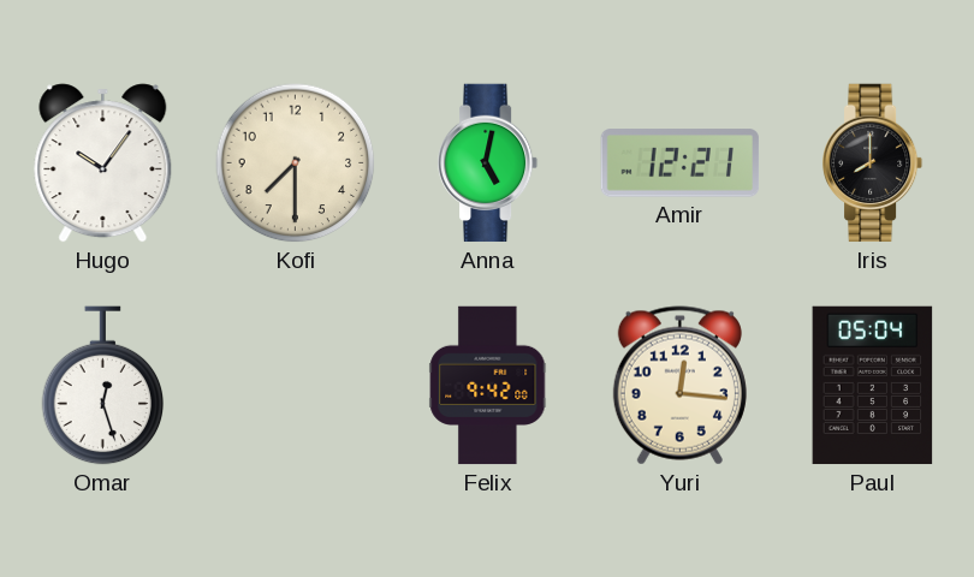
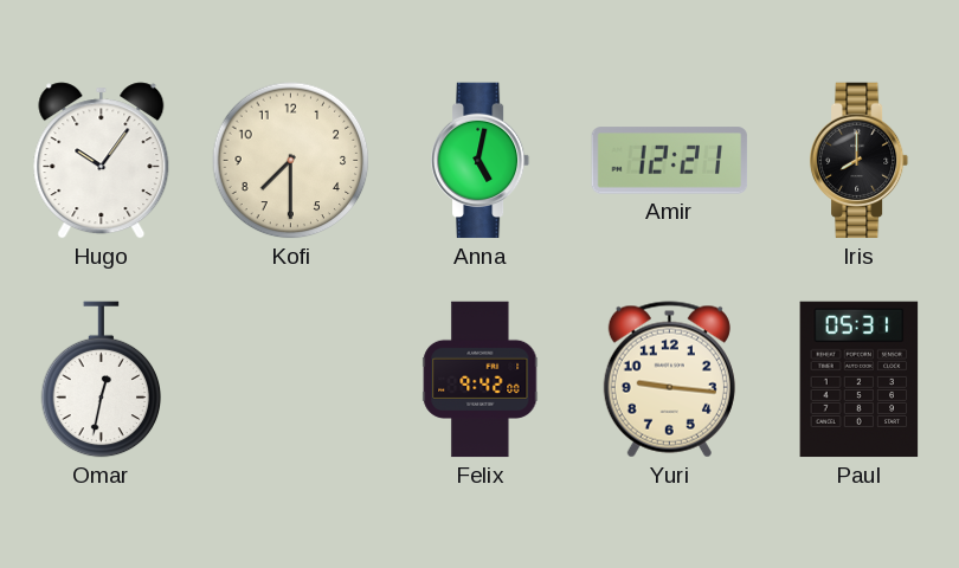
Omar: 12:27 -> 12:32 (102, 380)
Yuri: 12:16 -> 9:16 (669, 380)
Paul: 05:04 -> 05:31 (860, 380)
